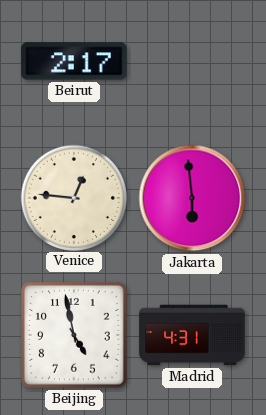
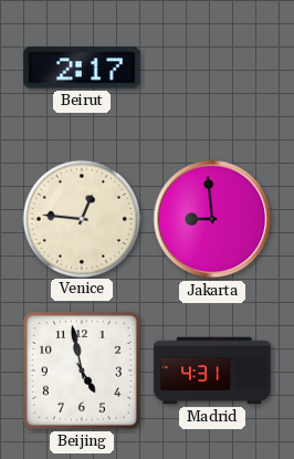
Jakarta: 5:59 -> 8:59 (212, 219)
